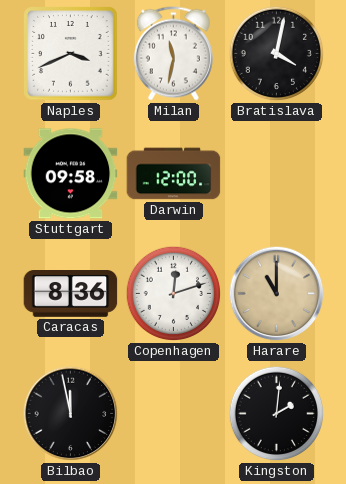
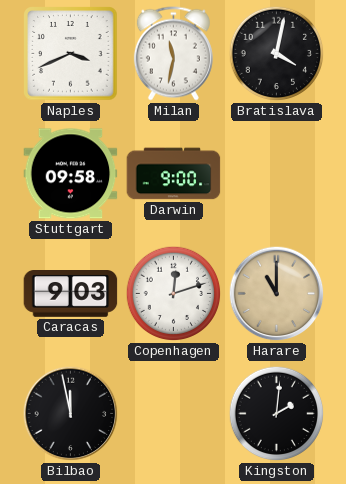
Darwin: 12:00 -> 9:00 (174, 174)
Caracas: 8:36 -> 9:03 (71, 294)
